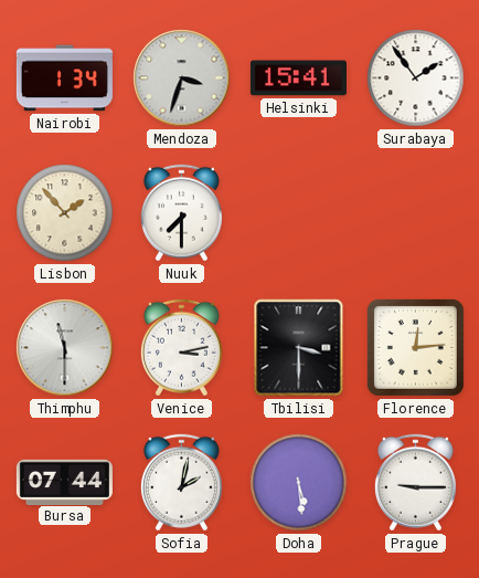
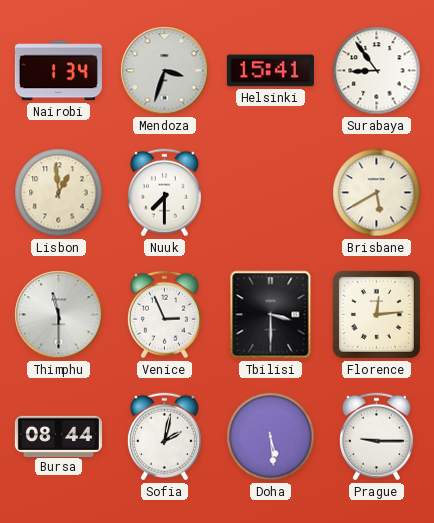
Surabaya: 1:54 -> 8:54 (377, 71)
Lisbon: 1:53 -> 12:59 (59, 193)
Brisbane: none -> 5:40 (377, 193)
Venice: 3:13 -> 2:56 (164, 315)
Bursa: 07:44 -> 08:44 (58, 436)
